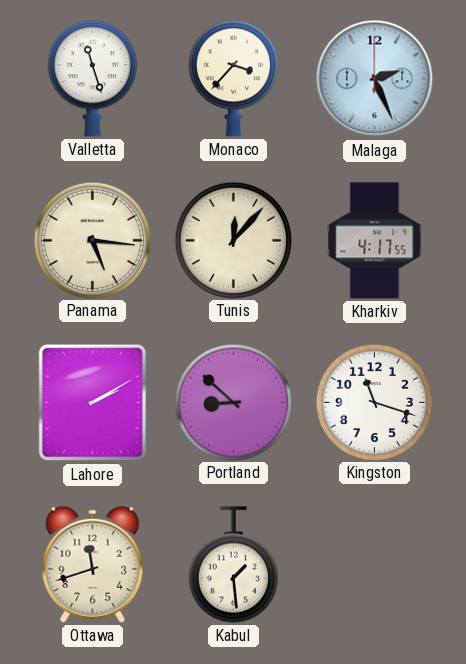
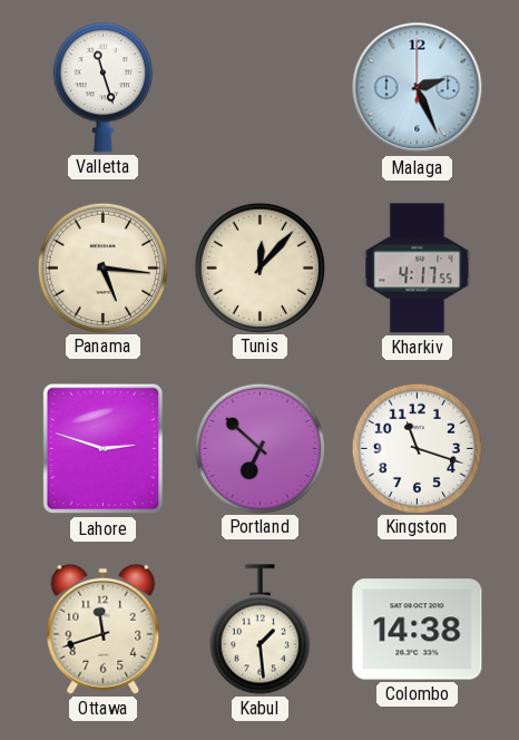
Monaco: 3:37 -> none (233, 79)
Lahore: 2:10 -> 2:48 (104, 449)
Portland: 8:52 -> 6:52 (259, 448)
Colombo: none -> 14:38 (418, 630)
